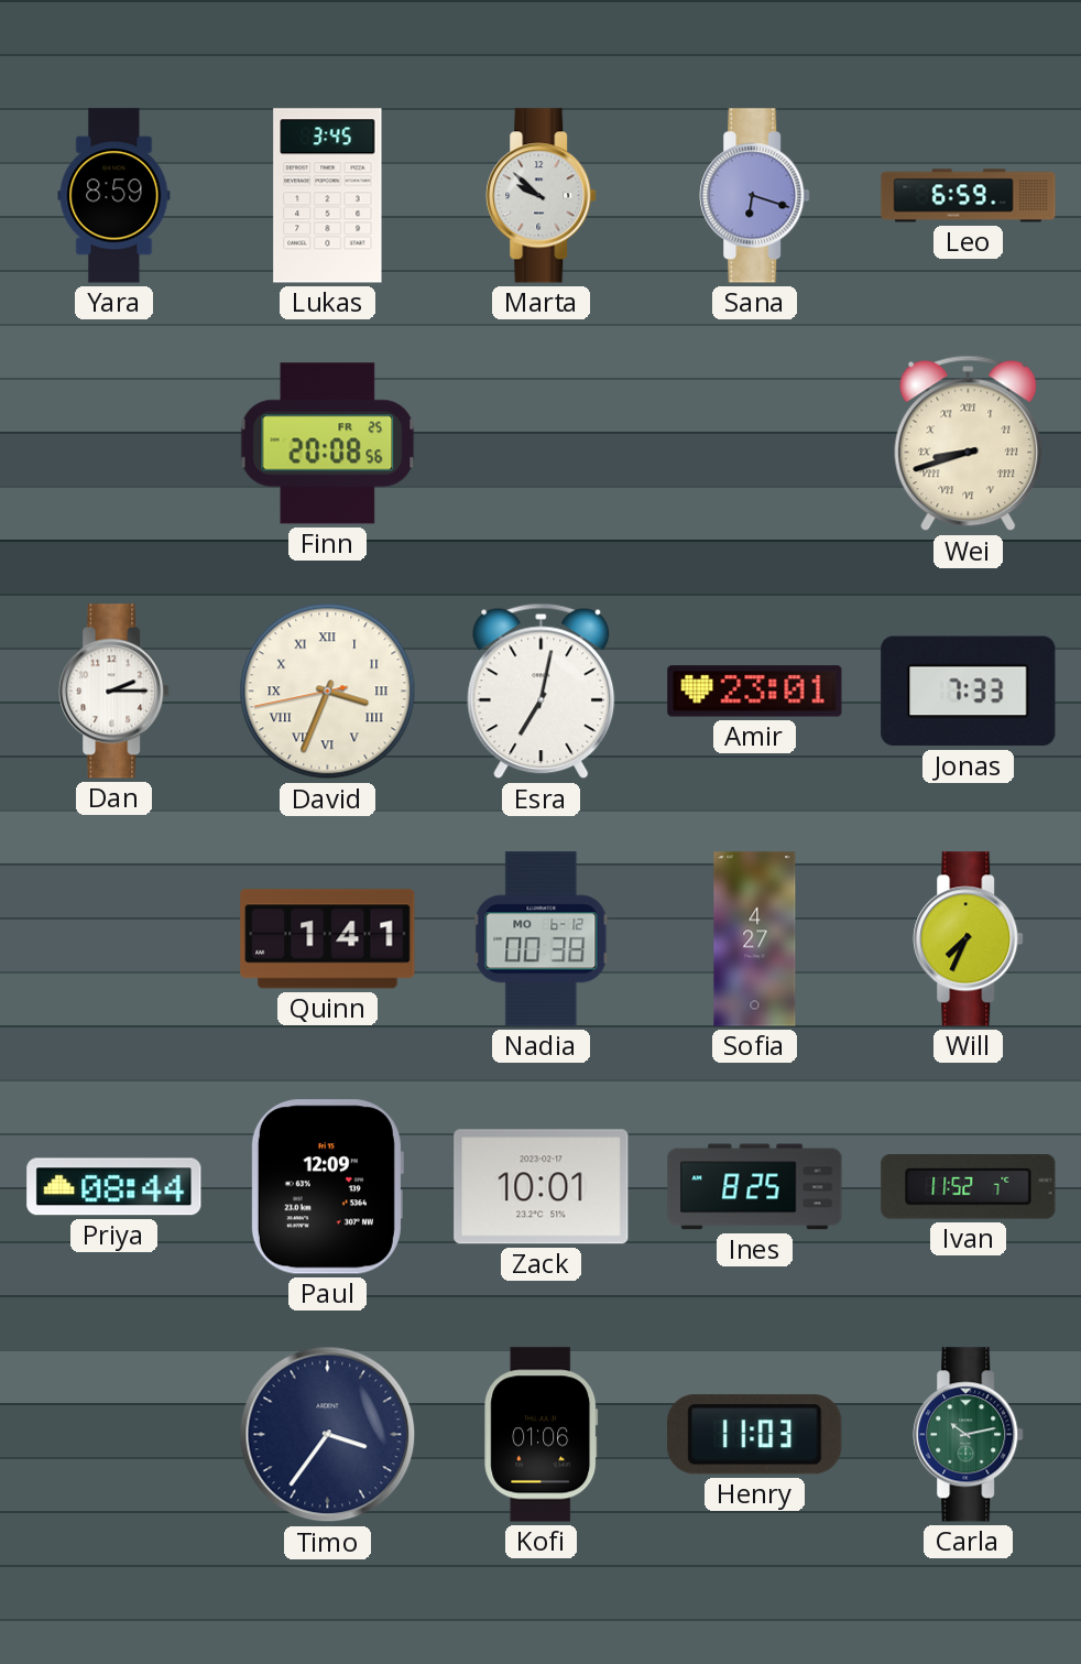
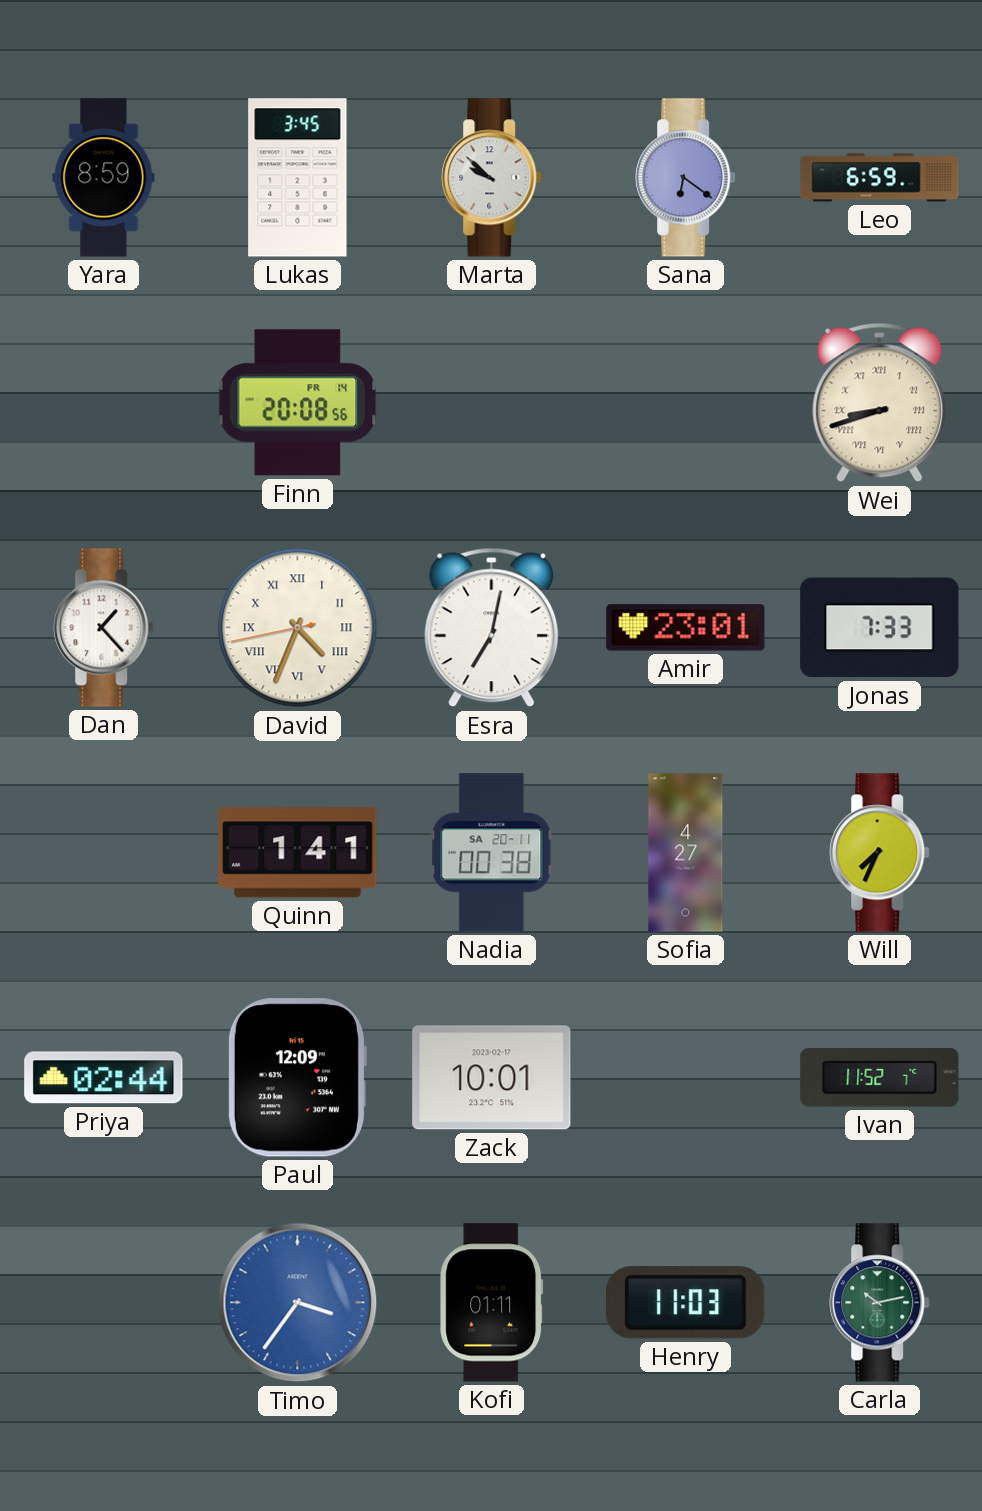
Sana: 6:18 -> 6:21 (686, 178)
Finn date: FR 25 -> FR 14 (298, 403)
Dan: 2:15 -> 1:23 (104, 628)
David: 3:33 -> 4:33 (298, 628)
Nadia date: MO 6-12 -> SA 20-11 (492, 853)
Priya: 08:44 -> 02:44 (104, 1078)
Ines: 8:25 -> none (755, 1187)
Timo dial: navy -> blue (298, 1303)
Kofi: 01:06 -> 01:11 (492, 1303)
